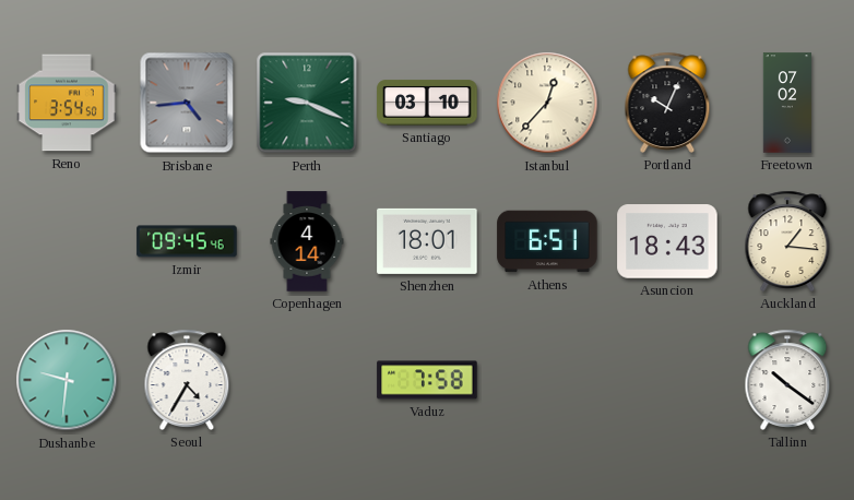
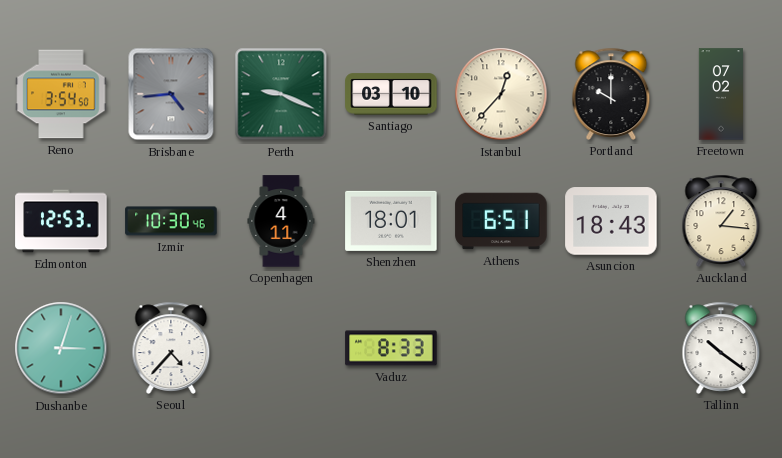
Portland: 10:04 -> 10:00 (611, 94)
Edmonton: none -> 12:53 (61, 221)
Izmir: 09:45 -> 10:30 (171, 221)
Copenhagen: 4:14 -> 4:11 (281, 221)
Dushanbe: 9:31 -> 3:03 (61, 348)
Seoul: 4:35 -> 4:37 (171, 348)
Vaduz: 7:58 -> 8:33 (391, 348)
